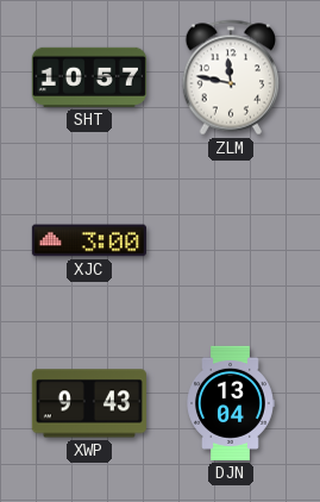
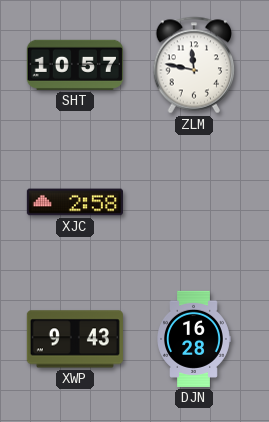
XJC: 3:00 -> 2:58 (75, 202)
DJN: 13:04 -> 16:28 (194, 339)
